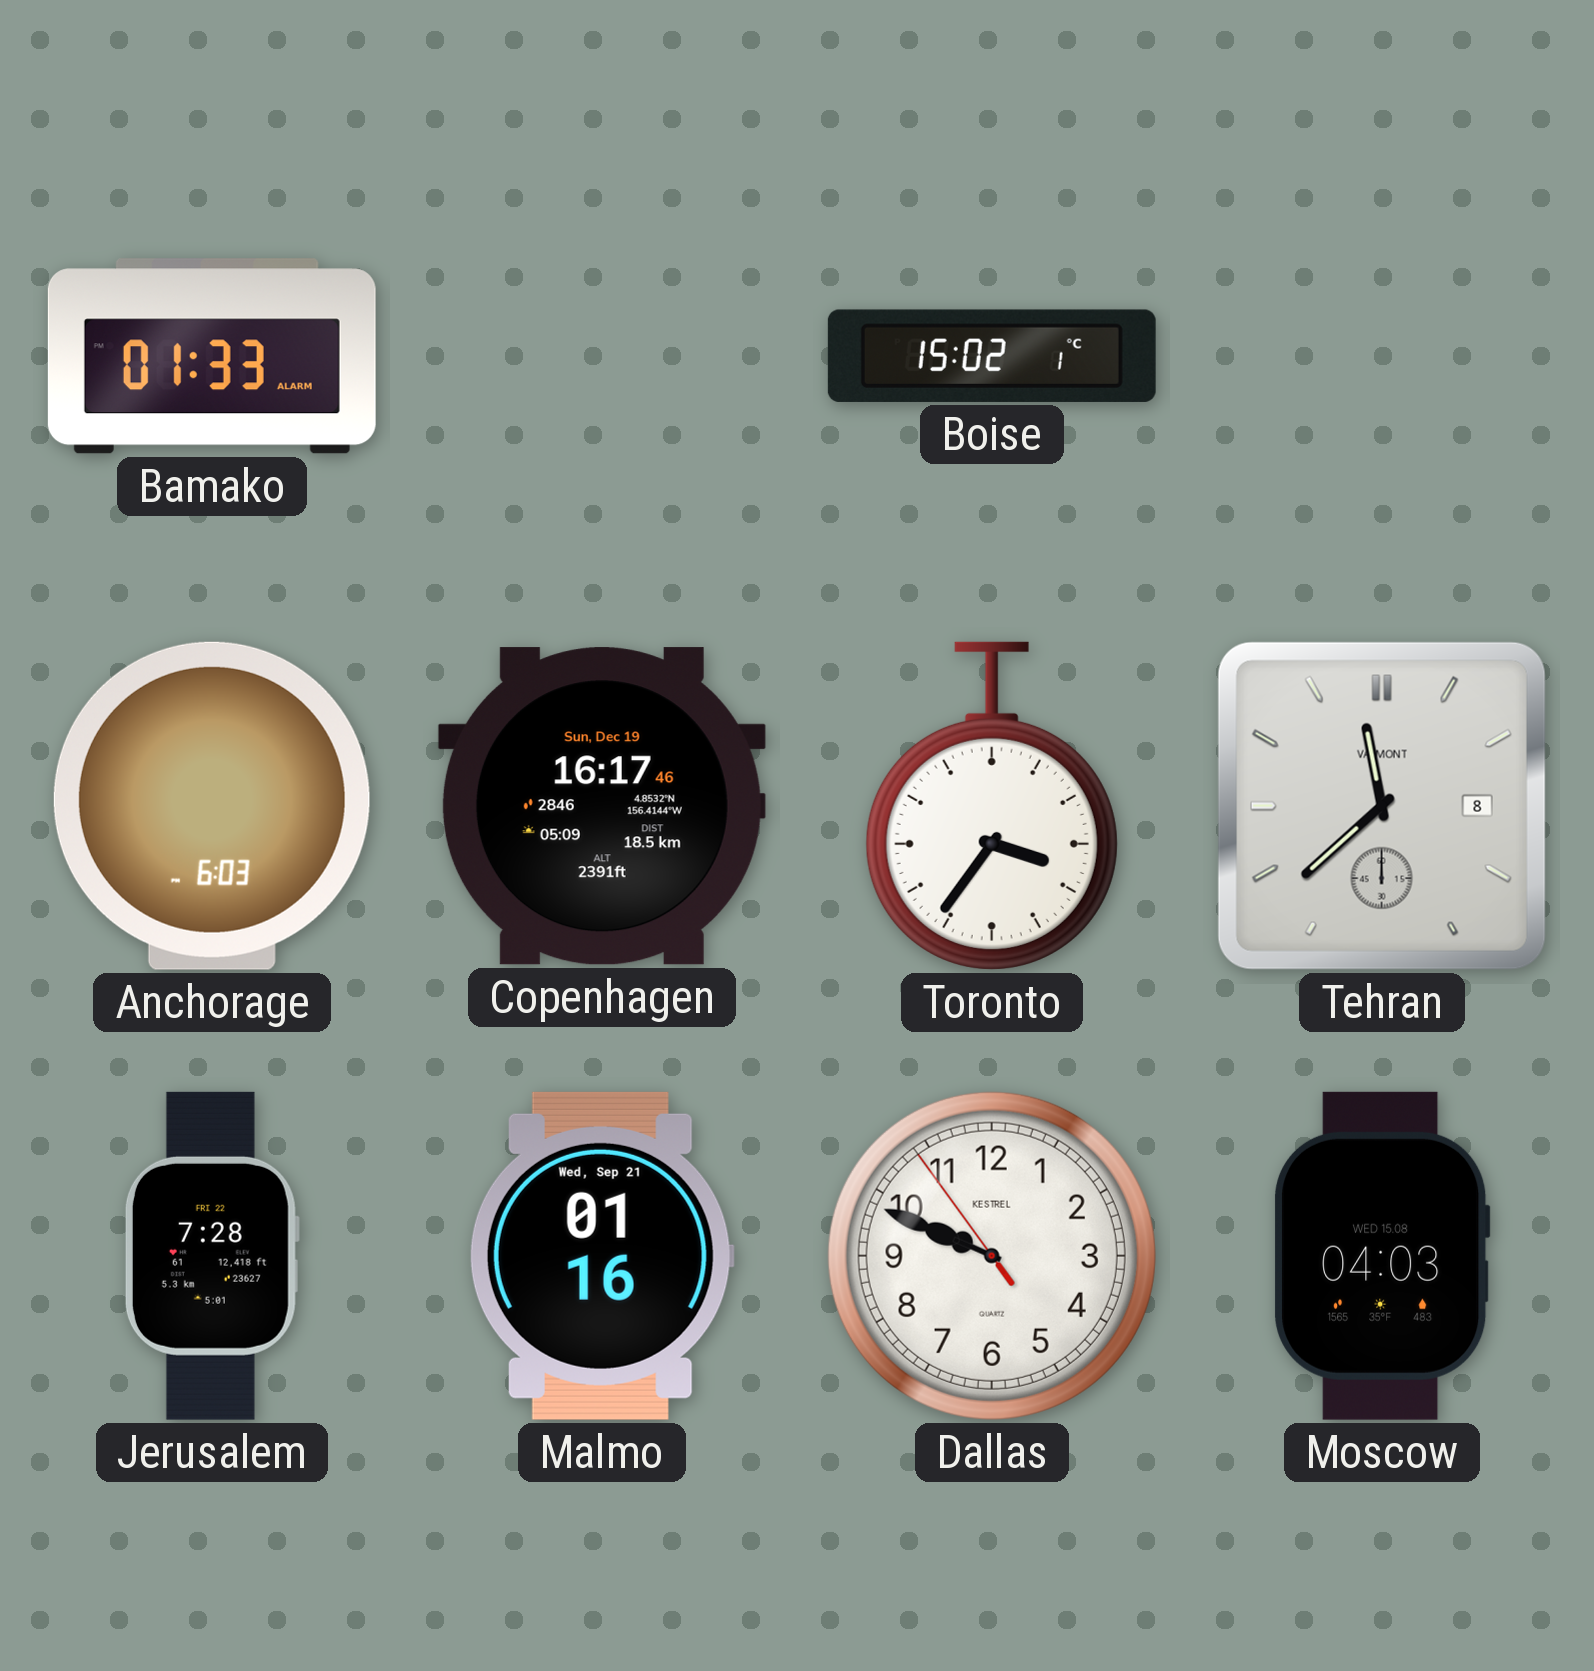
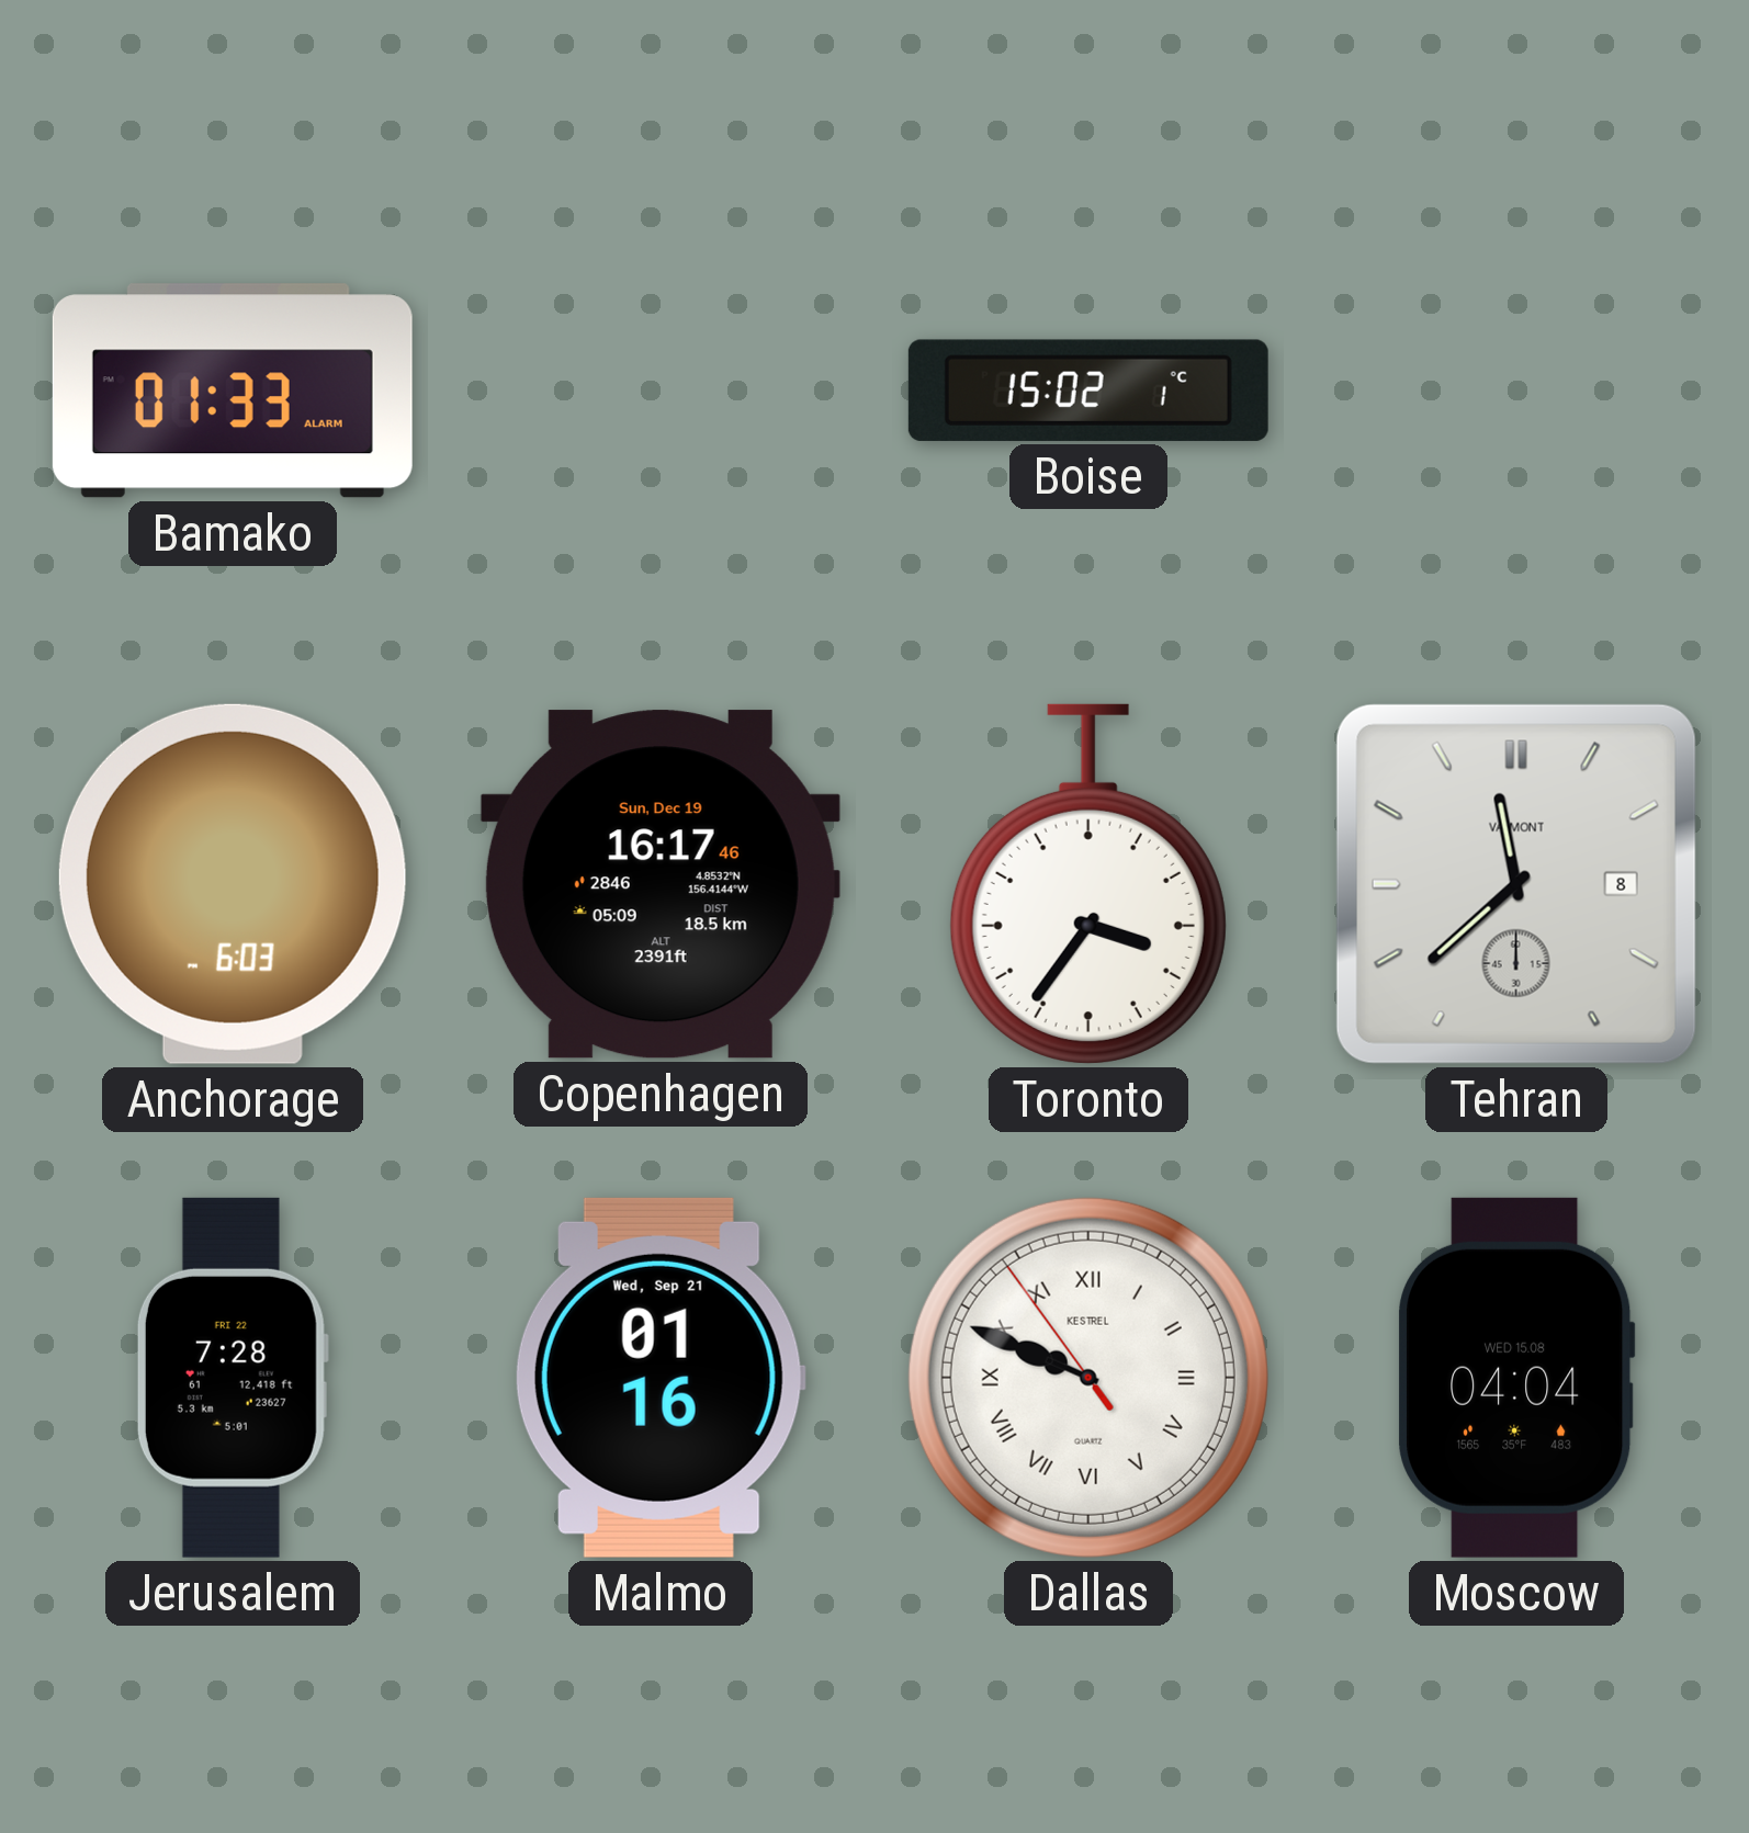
Dallas numerals: Arabic -> Roman (1088, 1378)
Moscow: 04:03 -> 04:04 (1517, 1378)
